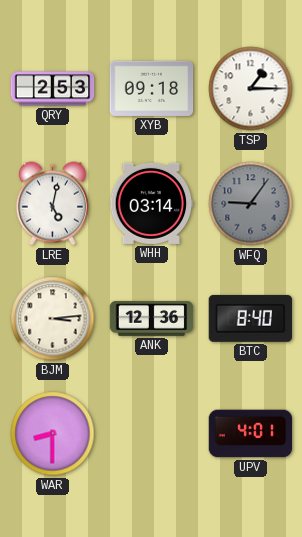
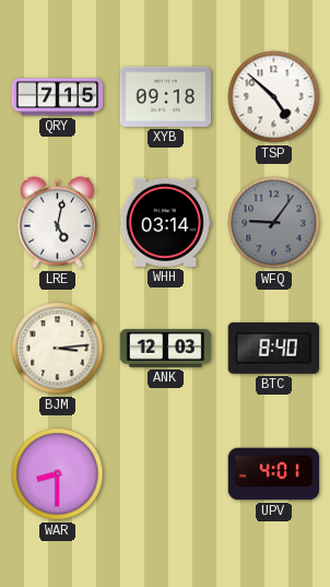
QRY: 2:53 -> 7:15 (58, 97)
TSP: 1:15 -> 4:52 (274, 97)
ANK: 12:36 -> 12:03 (166, 348)
